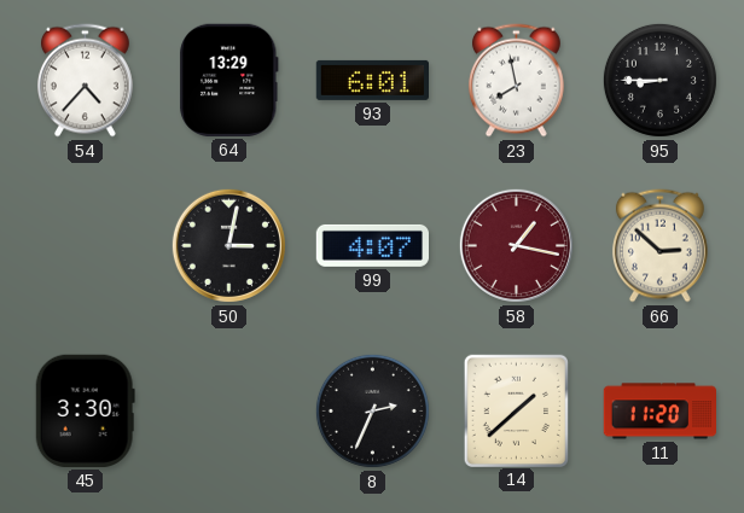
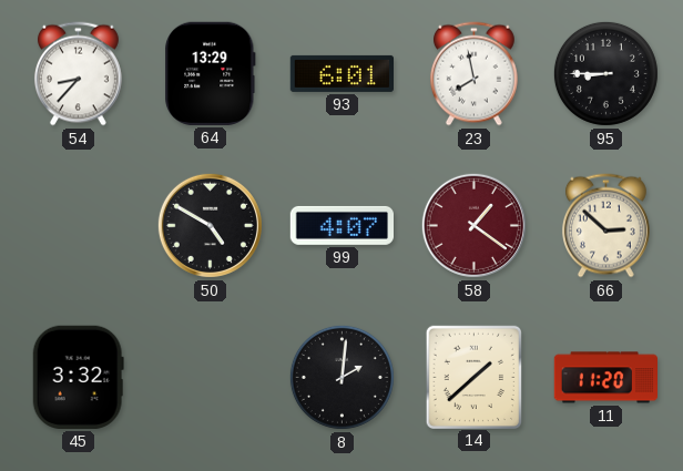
54: 4:37 -> 8:37 (78, 74)
50: 3:02 -> 4:50 (210, 225)
58: 1:17 -> 1:21 (473, 225)
45: 3:30 -> 3:32 (78, 377)
8: 2:34 -> 2:01 (341, 377)
